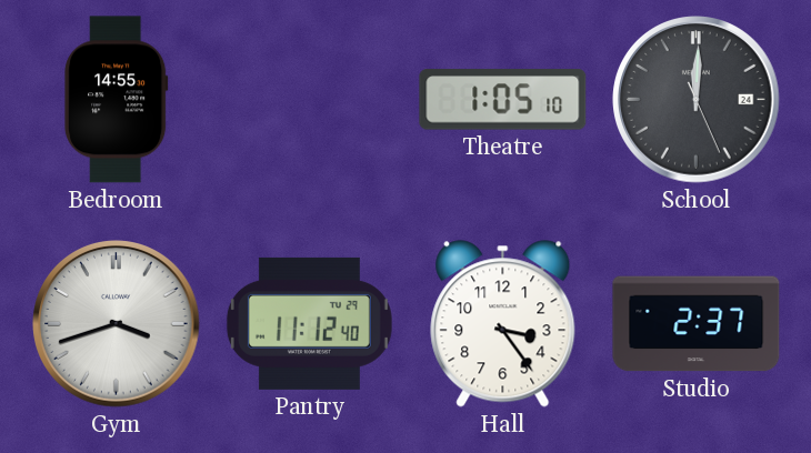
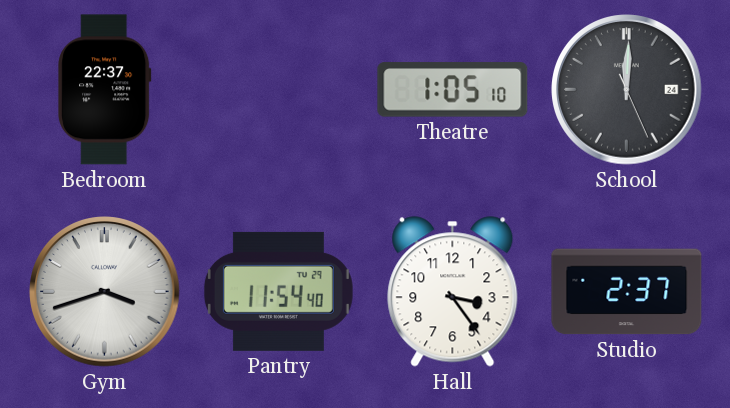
Bedroom: 14:55 -> 22:37 (105, 90)
Pantry: 11:12 -> 11:54 (278, 291)
